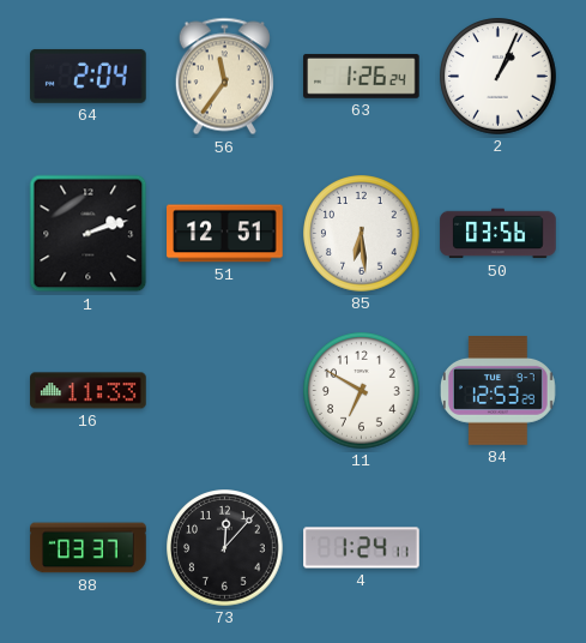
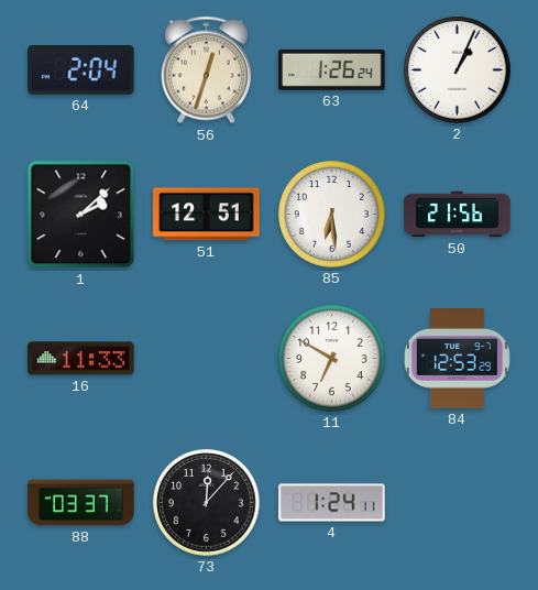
56: 11:36 -> 12:33 (206, 70)
1: 2:12 -> 2:08 (81, 215)
50: 03:56 -> 21:56 (458, 215)
